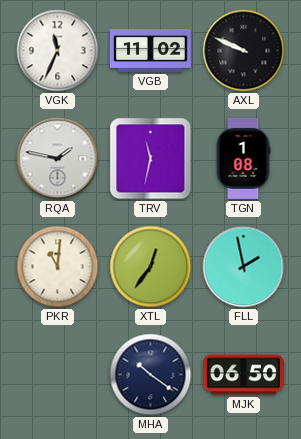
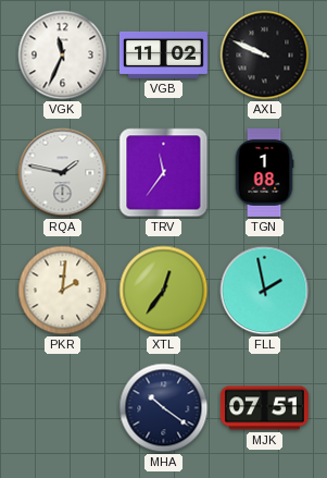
TRV: 11:32 -> 11:36 (164, 173)
PKR: 11:01 -> 2:01 (63, 291)
MJK: 06:50 -> 07:51 (264, 408)
